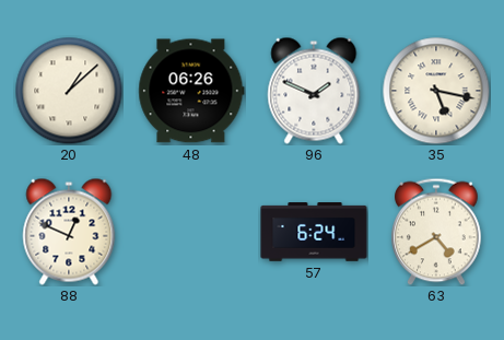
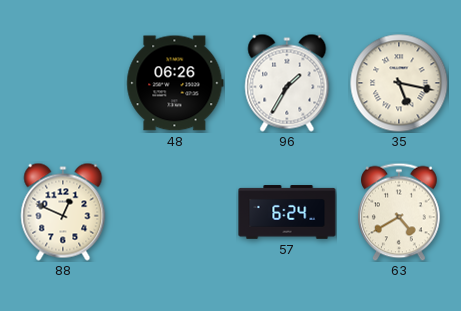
20: 1:08 -> none (69, 91)
96: 1:49 -> 1:35 (287, 83)
